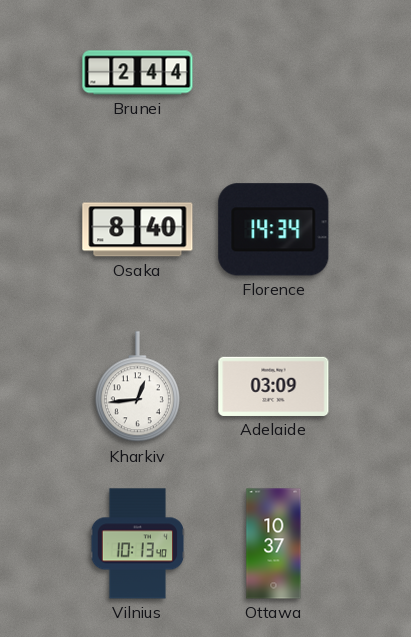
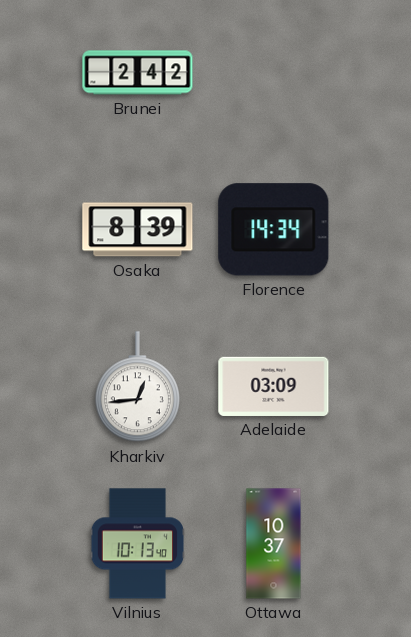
Brunei: 2:44 -> 2:42 (138, 73)
Osaka: 8:40 -> 8:39 (138, 230)
